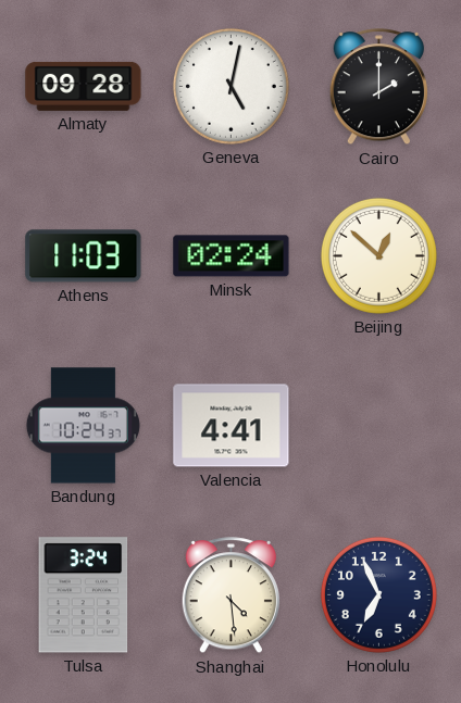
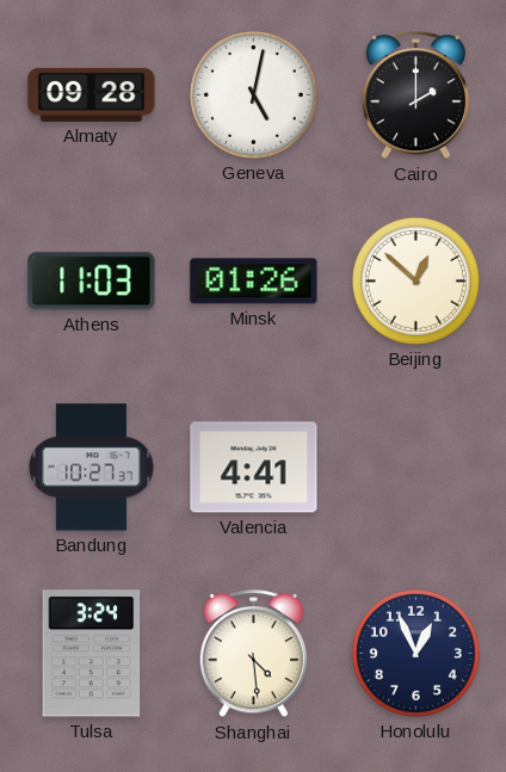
Minsk: 02:24 -> 01:26 (254, 282)
Bandung: 10:24 -> 10:27 (91, 468)
Honolulu: 6:56 -> 12:56 (415, 653)
